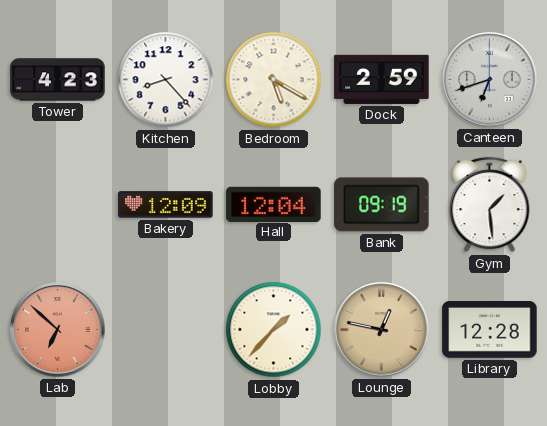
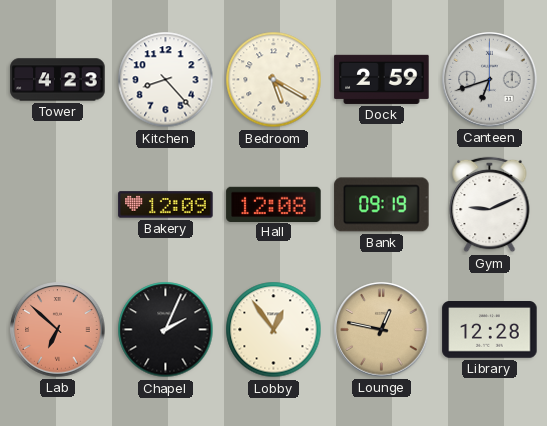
Hall: 12:04 -> 12:08 (274, 204)
Gym: 1:29 -> 9:11 (490, 205)
Chapel: none -> 2:04 (166, 330)
Lobby: 1:37 -> 12:54 (274, 330)
